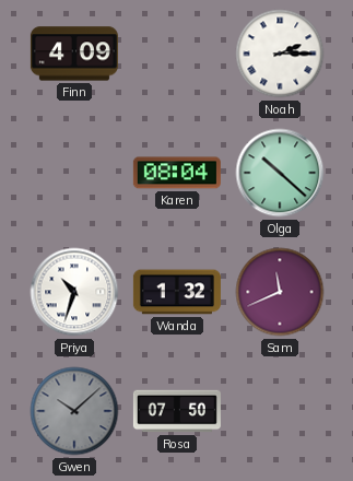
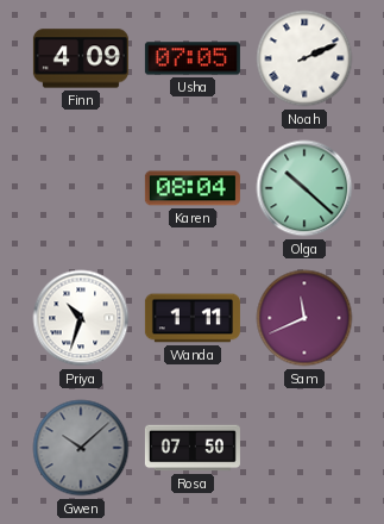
Usha: none -> 07:05 (193, 58)
Noah: 2:15 -> 2:11 (304, 58)
Wanda: 1:32 -> 1:11 (193, 318)
